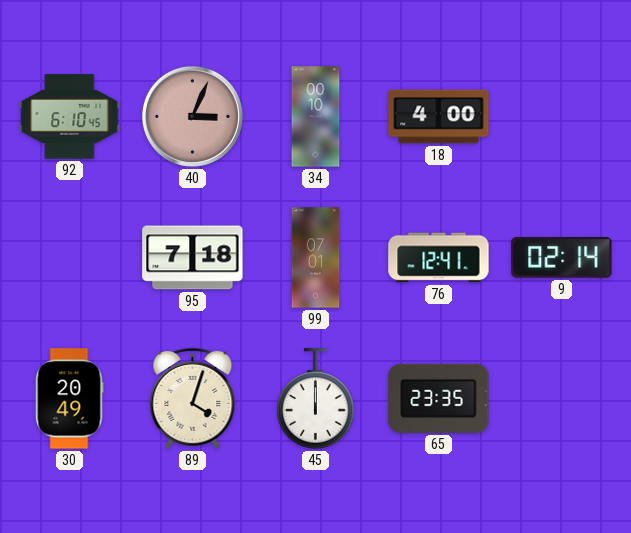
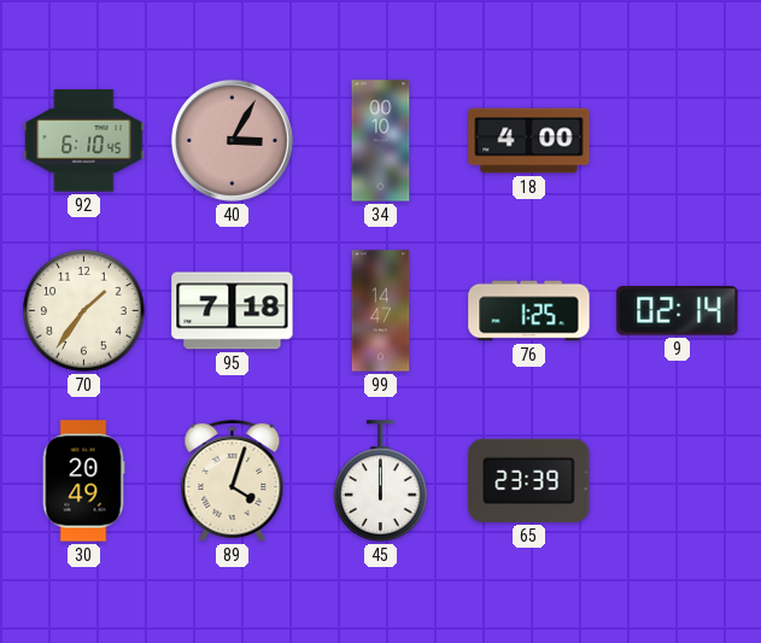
40: 3:04 -> 3:05 (232, 140)
70: none -> 1:36 (84, 311)
99: 07:01 -> 14:47 (381, 311)
76: 12:41 -> 1:25 (529, 311)
65: 23:35 -> 23:39 (529, 480)
